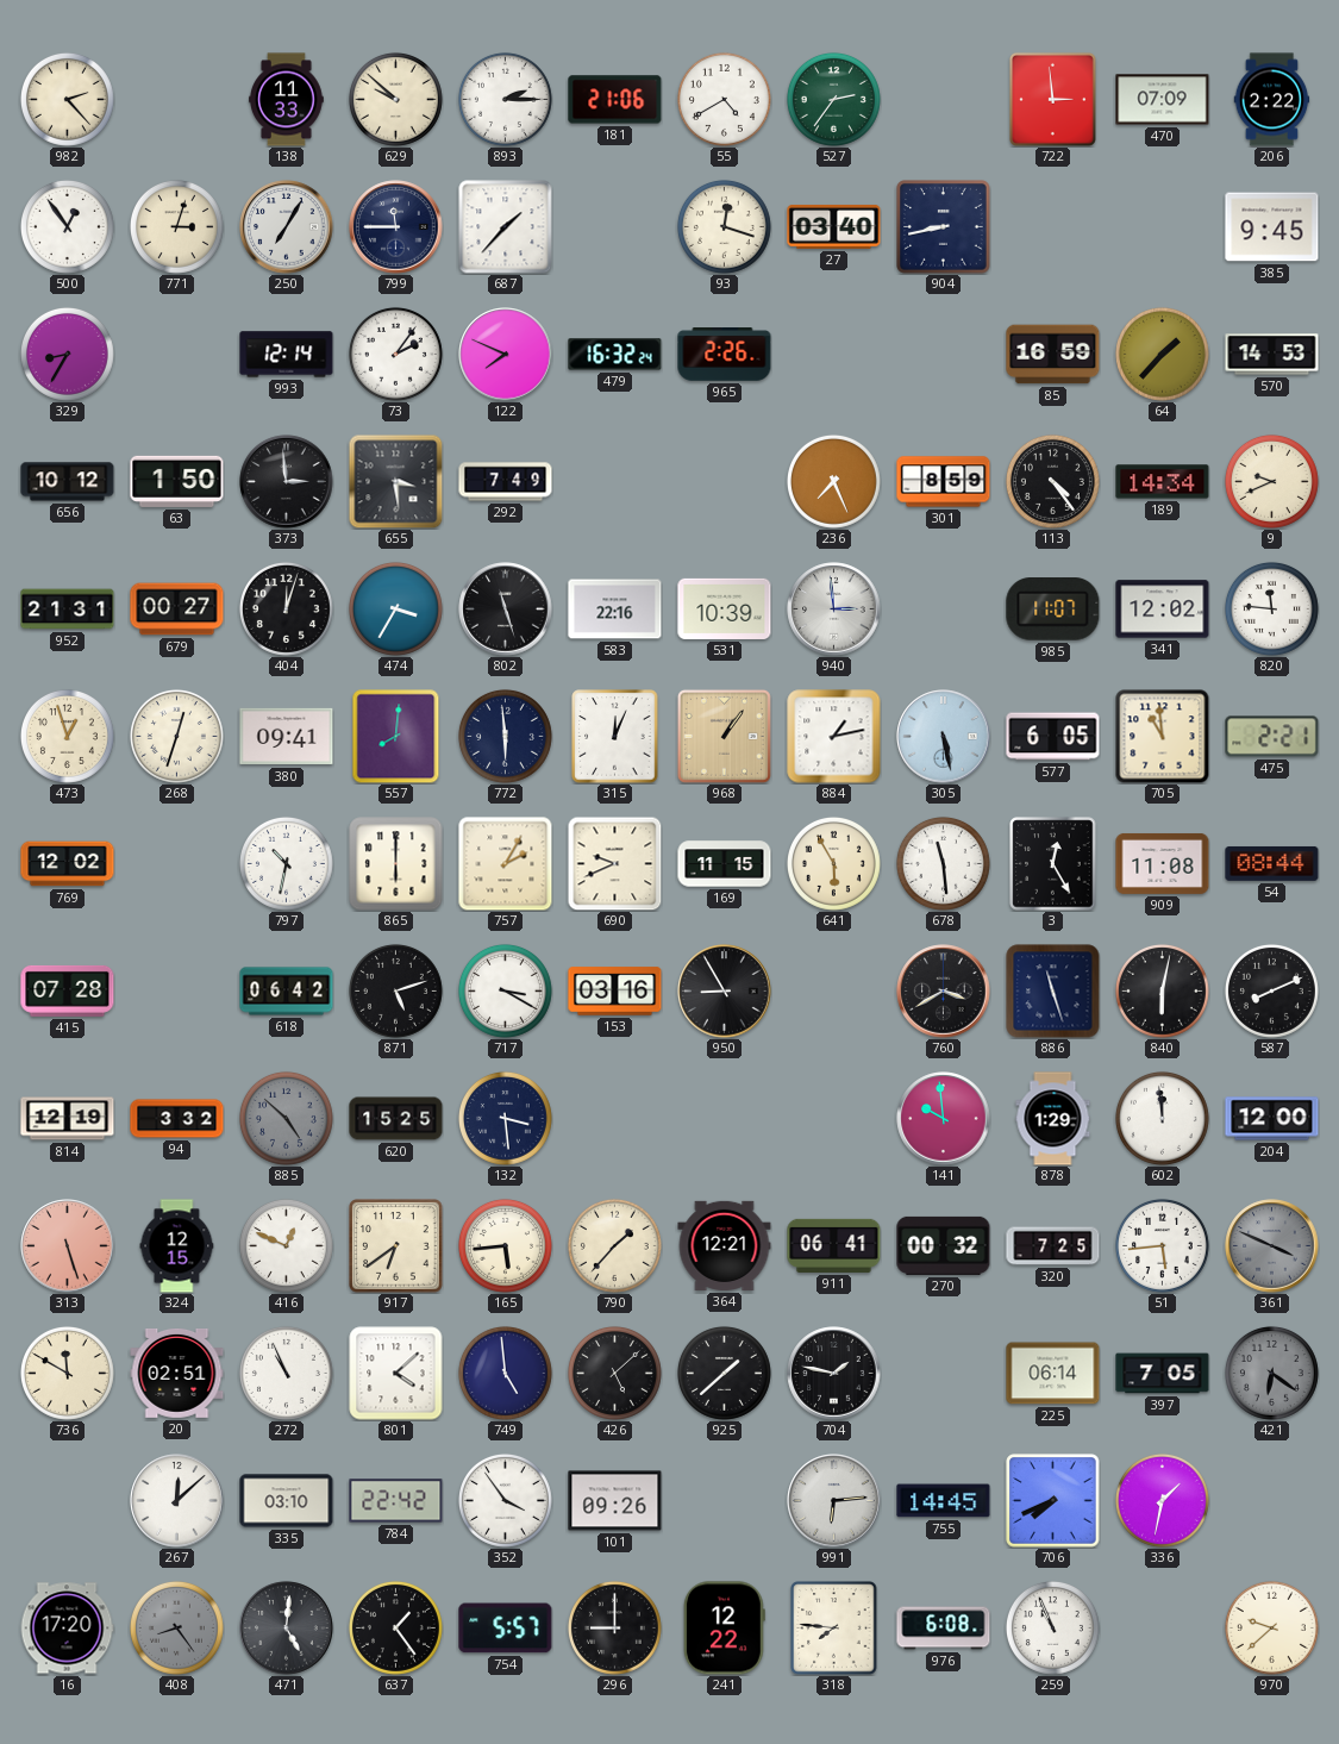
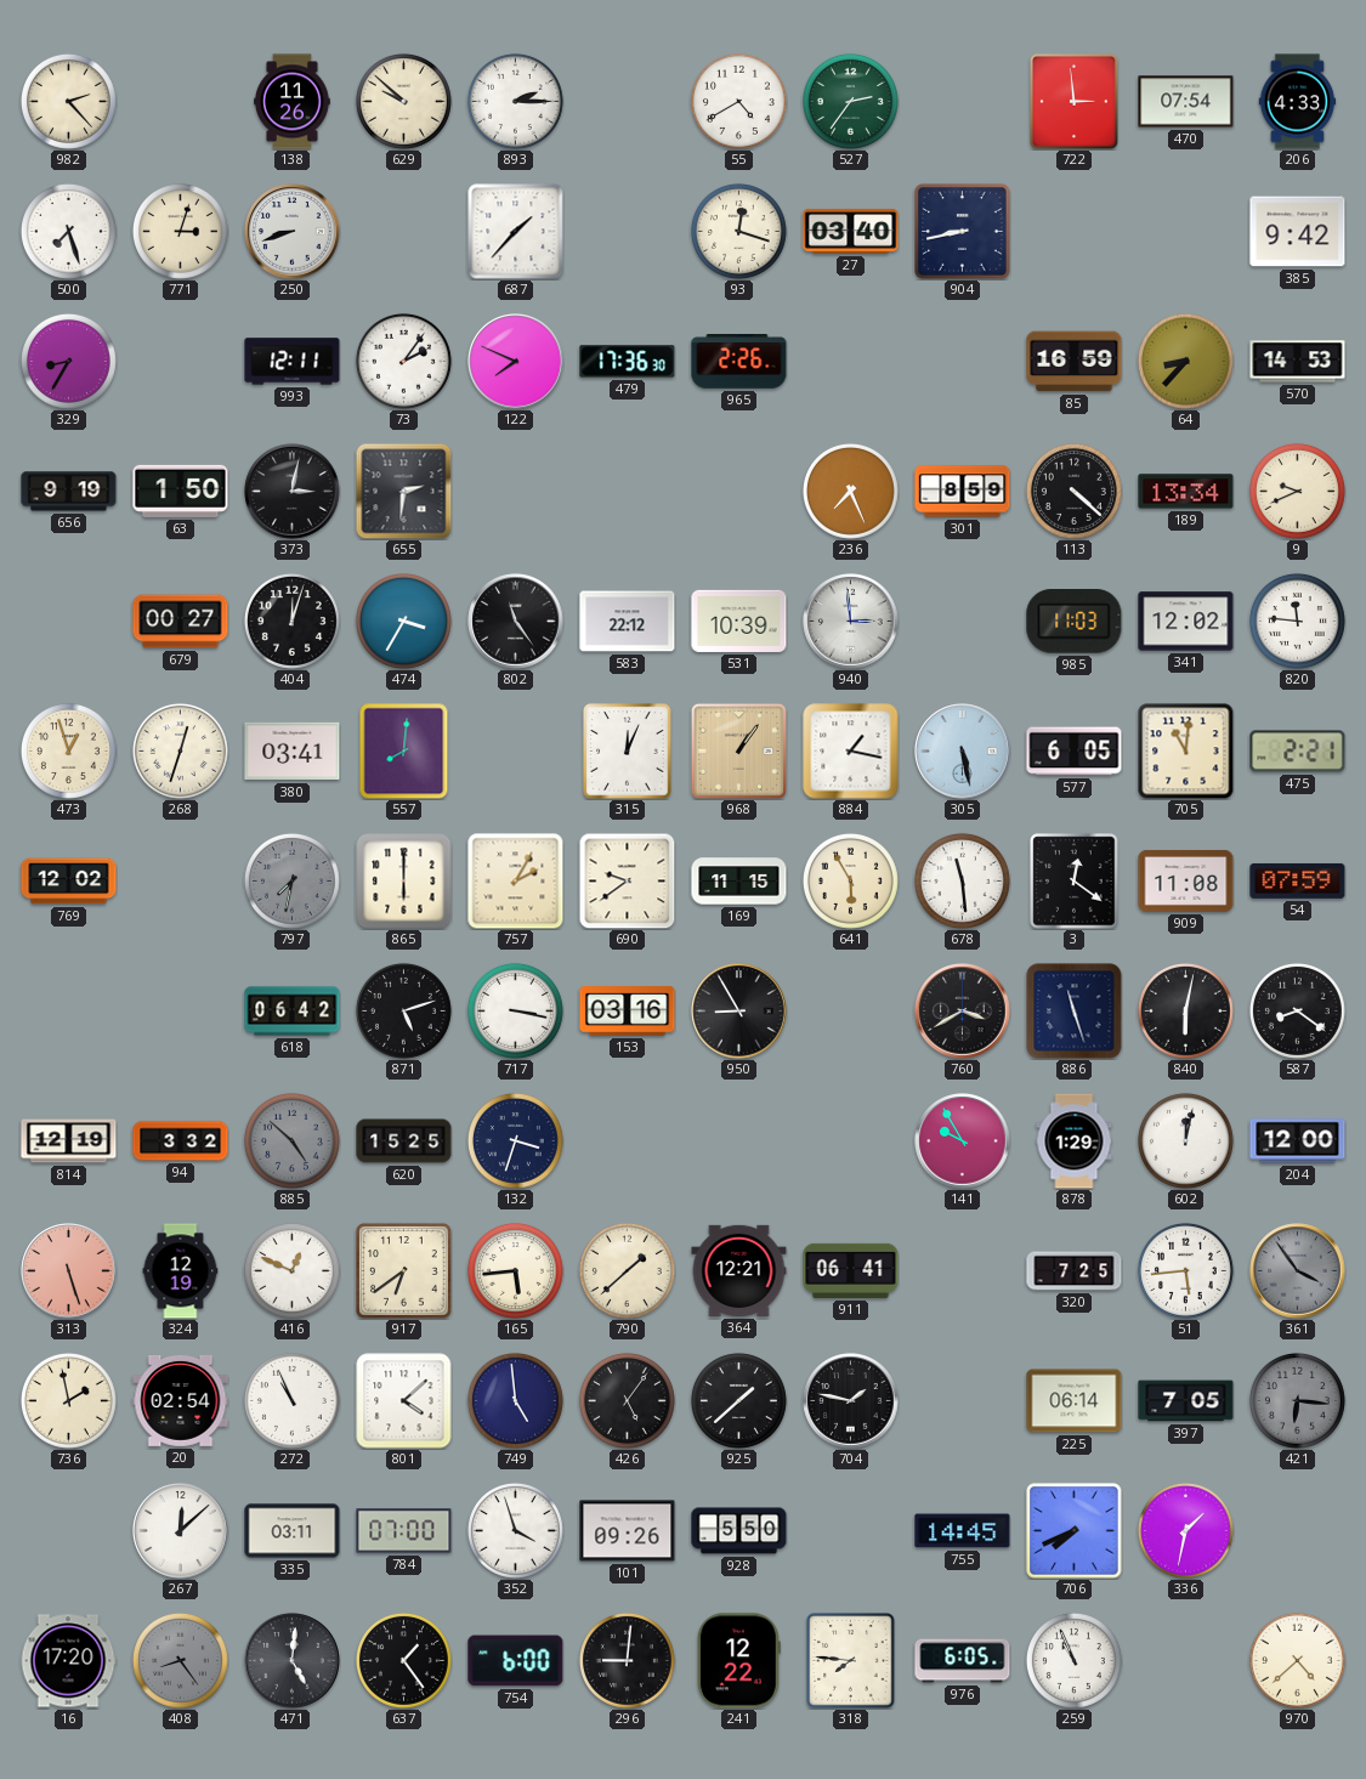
138: 11:33 -> 11:26 (293, 102)
181: 21:06 -> none (615, 100)
470: 07:09 -> 07:54 (1186, 102)
206: 2:22 -> 4:33 (1298, 102)
500: 12:54 -> 7:27 (68, 231)
250: 7:05 -> 8:42 (293, 232)
799: 11:45 -> none (396, 227)
385: 9:45 -> 9:42 (1298, 232)
993: 12:14 -> 12:11 (293, 362)
479: 16:32 -> 17:36 (628, 362)
64: 1:37 -> 8:37 (1185, 361)
656: 10:12 -> 9:19 (69, 492)
373: 2:59 -> 3:02 (293, 492)
655: 3:29 -> 2:31 (403, 491)
292: 7:49 -> none (506, 482)
113: 4:24 -> 4:22 (1073, 491)
189: 14:34 -> 13:34 (1186, 492)
952: 21:31 -> none (68, 610)
802: 11:27 -> 11:24 (516, 622)
583: 22:16 -> 22:12 (628, 622)
985: 11:07 -> 11:03 (1075, 622)
380: 09:41 -> 03:41 (293, 752)
772: 5:59 -> none (505, 736)
884: 1:13 -> 1:17 (851, 752)
705: 10:59 -> 11:01 (1186, 752)
797: 10:32 -> 7:32 (291, 880)
797 dial: white -> grey (291, 880)
690: 9:41 -> 9:39 (627, 880)
3: 12:25 -> 12:21 (1075, 882)
54: 08:44 -> 07:59 (1298, 880)
415: 07:28 -> none (68, 990)
717: 3:20 -> 3:17 (515, 1010)
587: 8:11 -> 8:21 (1297, 1010)
132: 3:29 -> 3:33 (515, 1140)
141: 9:59 -> 9:55 (963, 1141)
602: 11:59 -> 12:02 (1185, 1140)
324: 12:15 -> 12:19 (181, 1271)
790: 1:37 -> 1:38 (627, 1270)
270: 00:32 -> none (944, 1245)
361: 3:49 -> 3:54 (1298, 1271)
736: 11:50 -> 1:58 (68, 1400)
20: 02:51 -> 02:54 (181, 1400)
426: 5:08 -> 5:06 (627, 1400)
421: 6:21 -> 6:16 (1297, 1400)
335: 03:10 -> 03:11 (293, 1531)
784: 22:42 -> 07:00 (404, 1531)
352: 3:54 -> 3:57 (515, 1530)
928: none -> 5:50 (739, 1531)
991: 6:14 -> none (834, 1501)
754: 5:57 -> 6:00 (516, 1661)
296: 9:00 -> 9:01 (627, 1660)
976: 6:08 -> 6:05 (963, 1661)
970: 9:38 -> 4:38 (1297, 1660)
